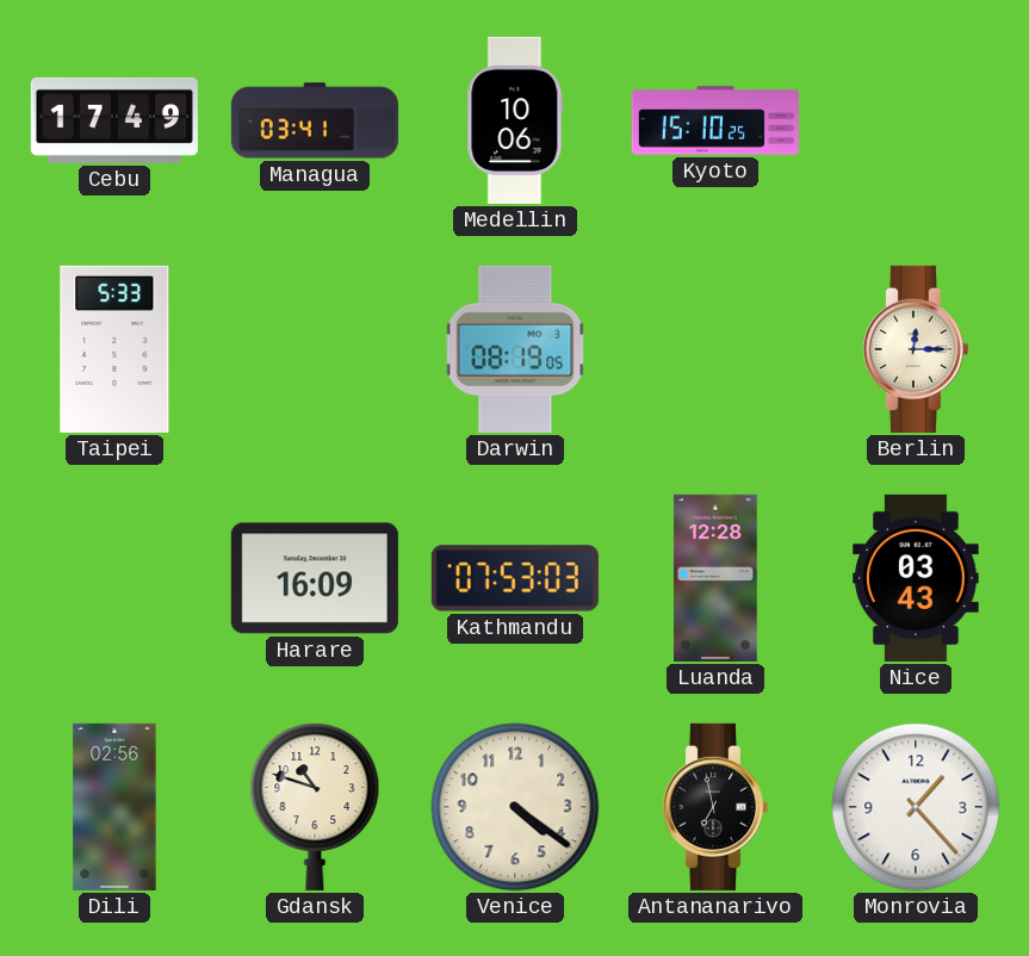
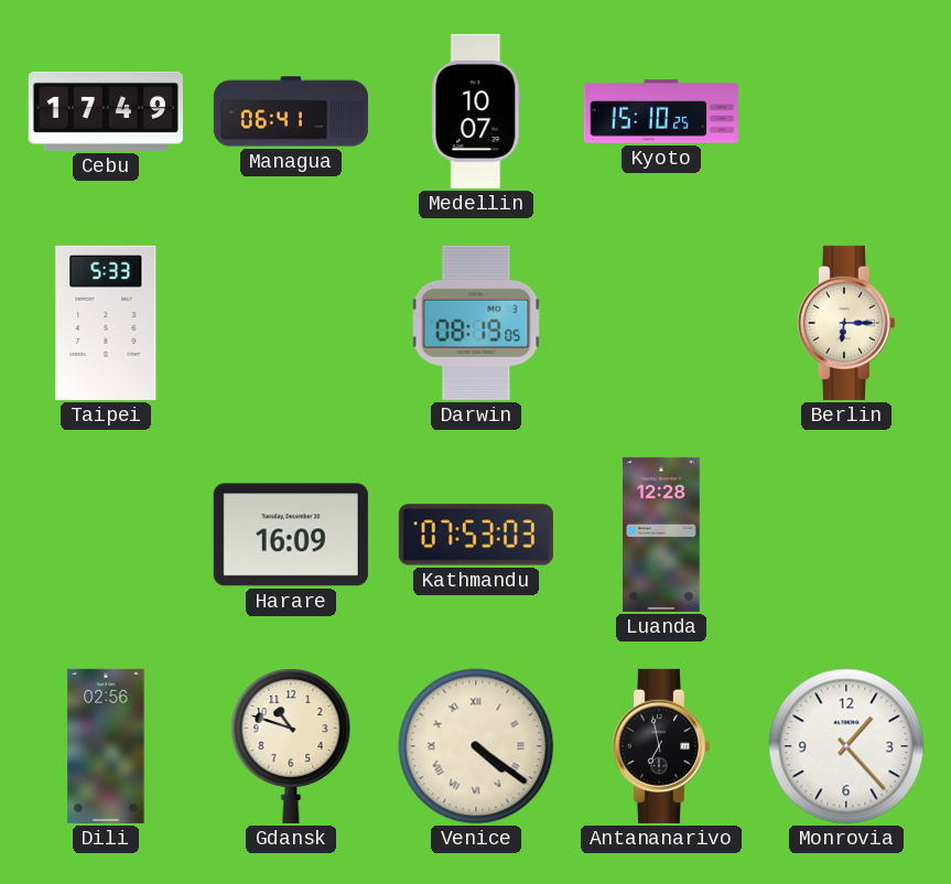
Managua: 03:41 -> 06:41 (291, 111)
Medellin: 10:06 -> 10:07 (476, 111)
Berlin: 12:15 -> 6:15 (845, 323)
Nice: 03:43 -> none (916, 578)
Venice numerals: Arabic -> Roman (476, 746)
